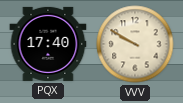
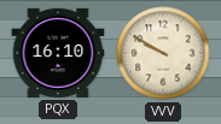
PQX: 17:40 -> 16:10 (58, 53)
